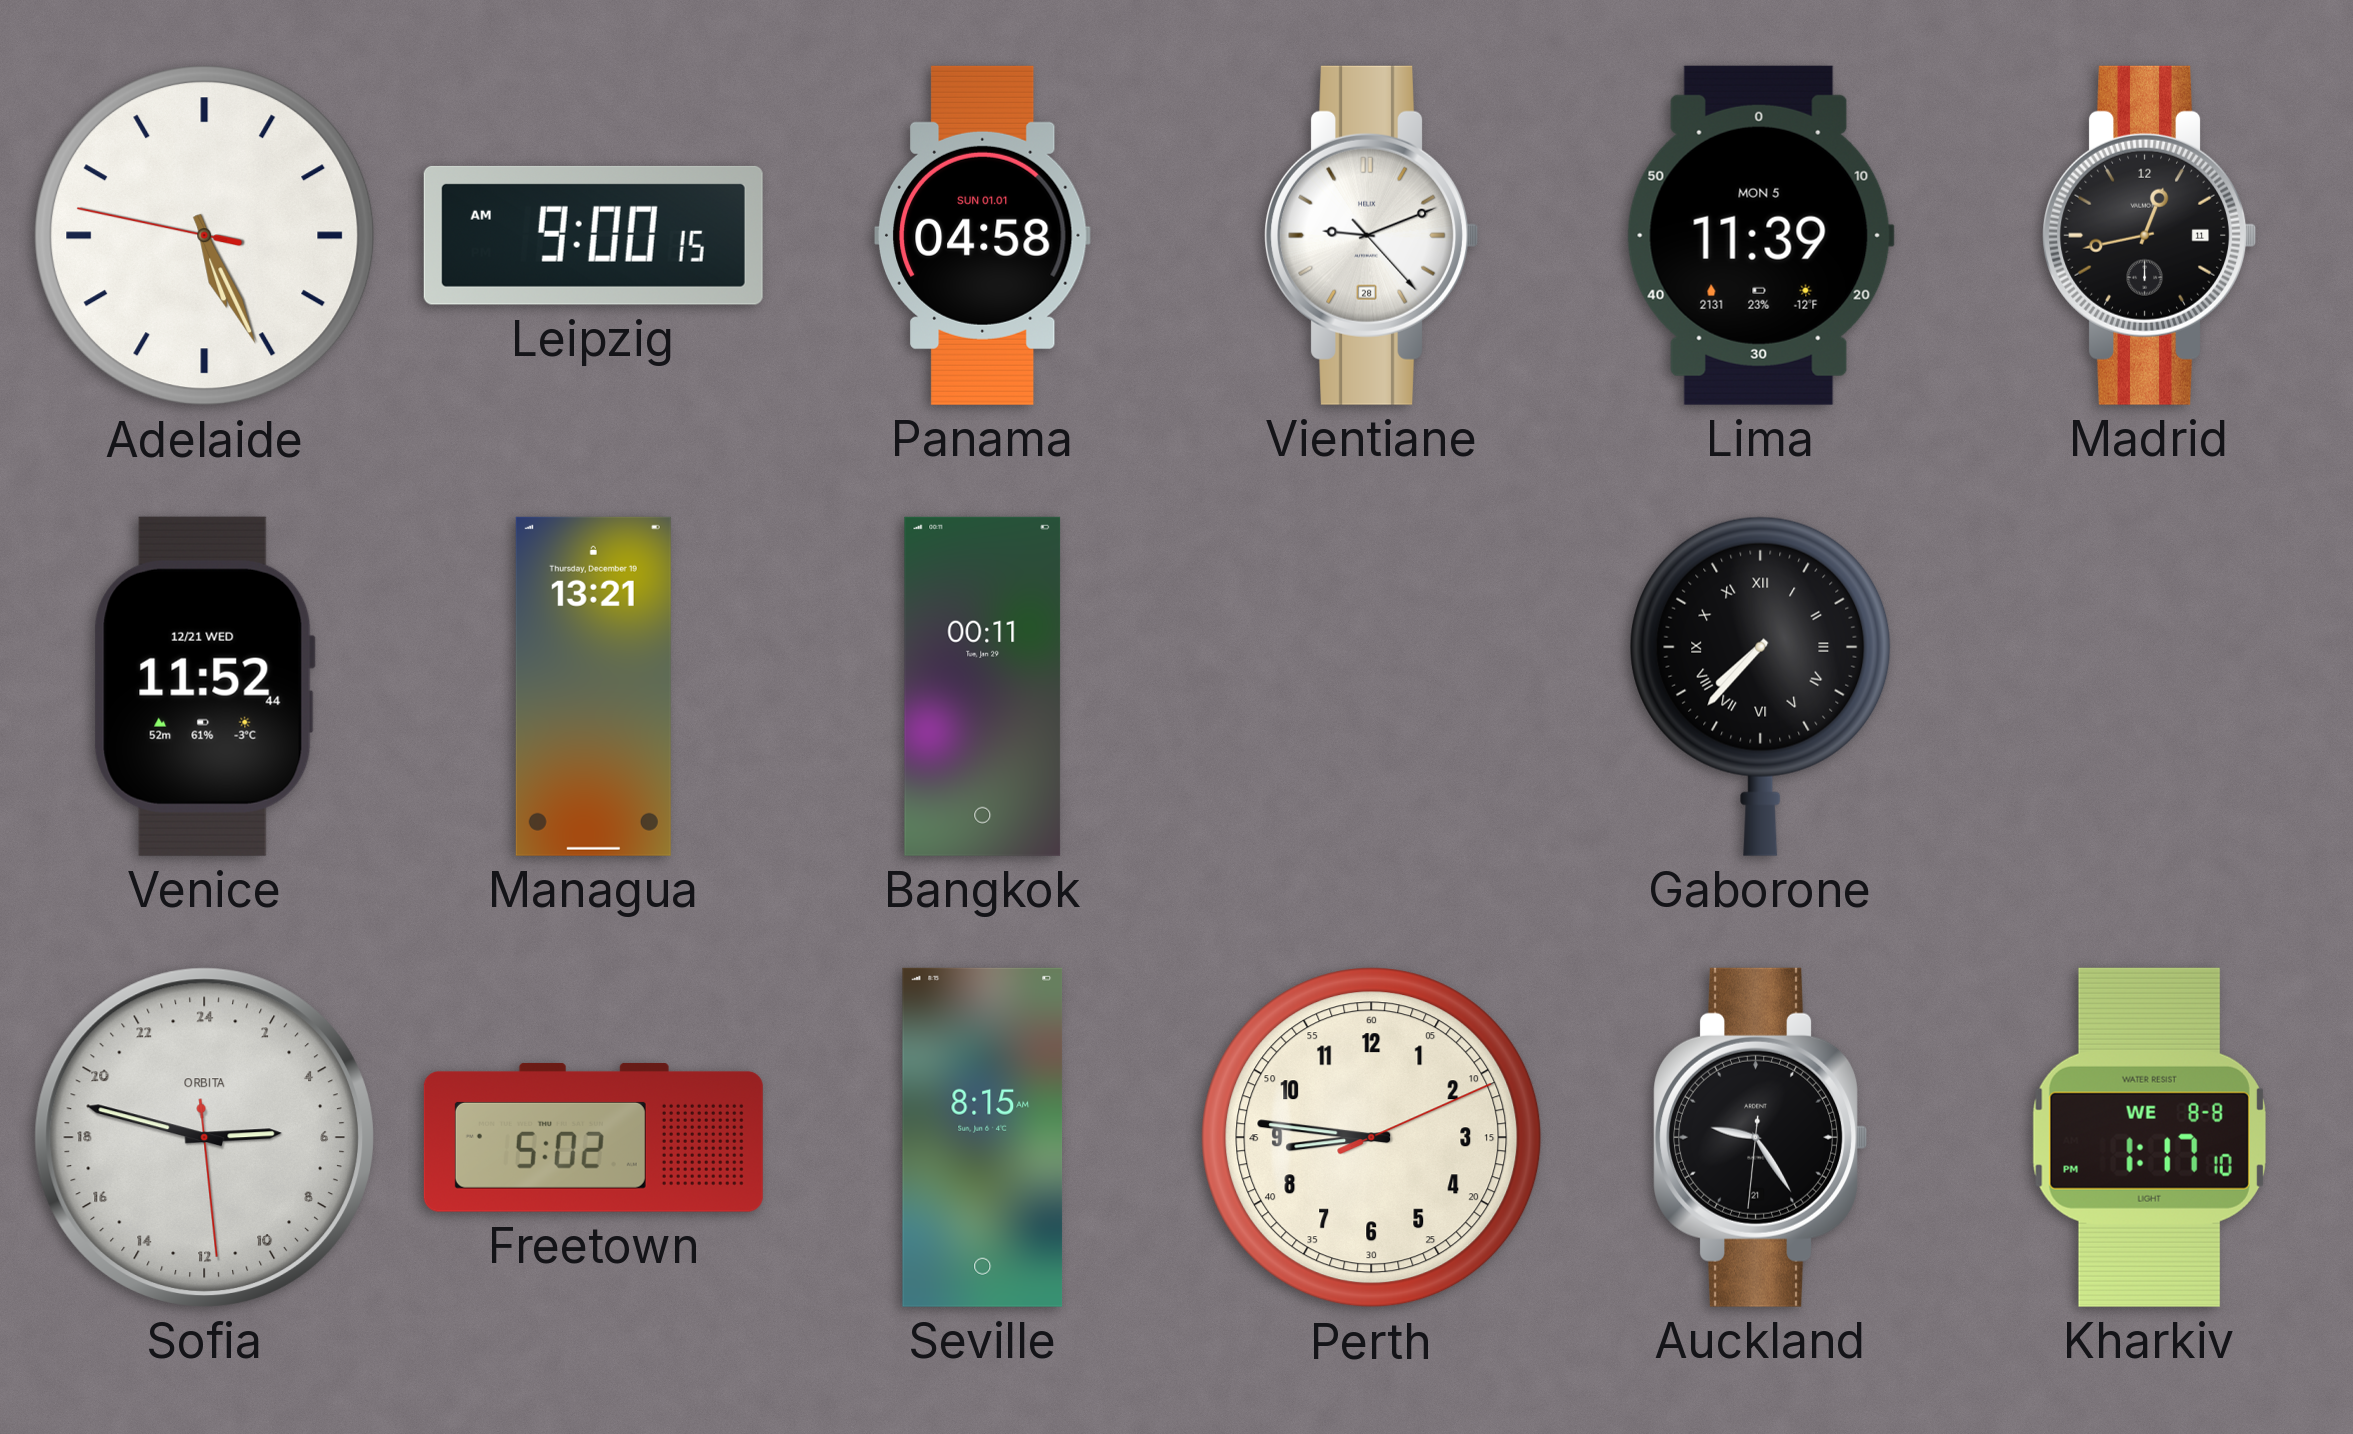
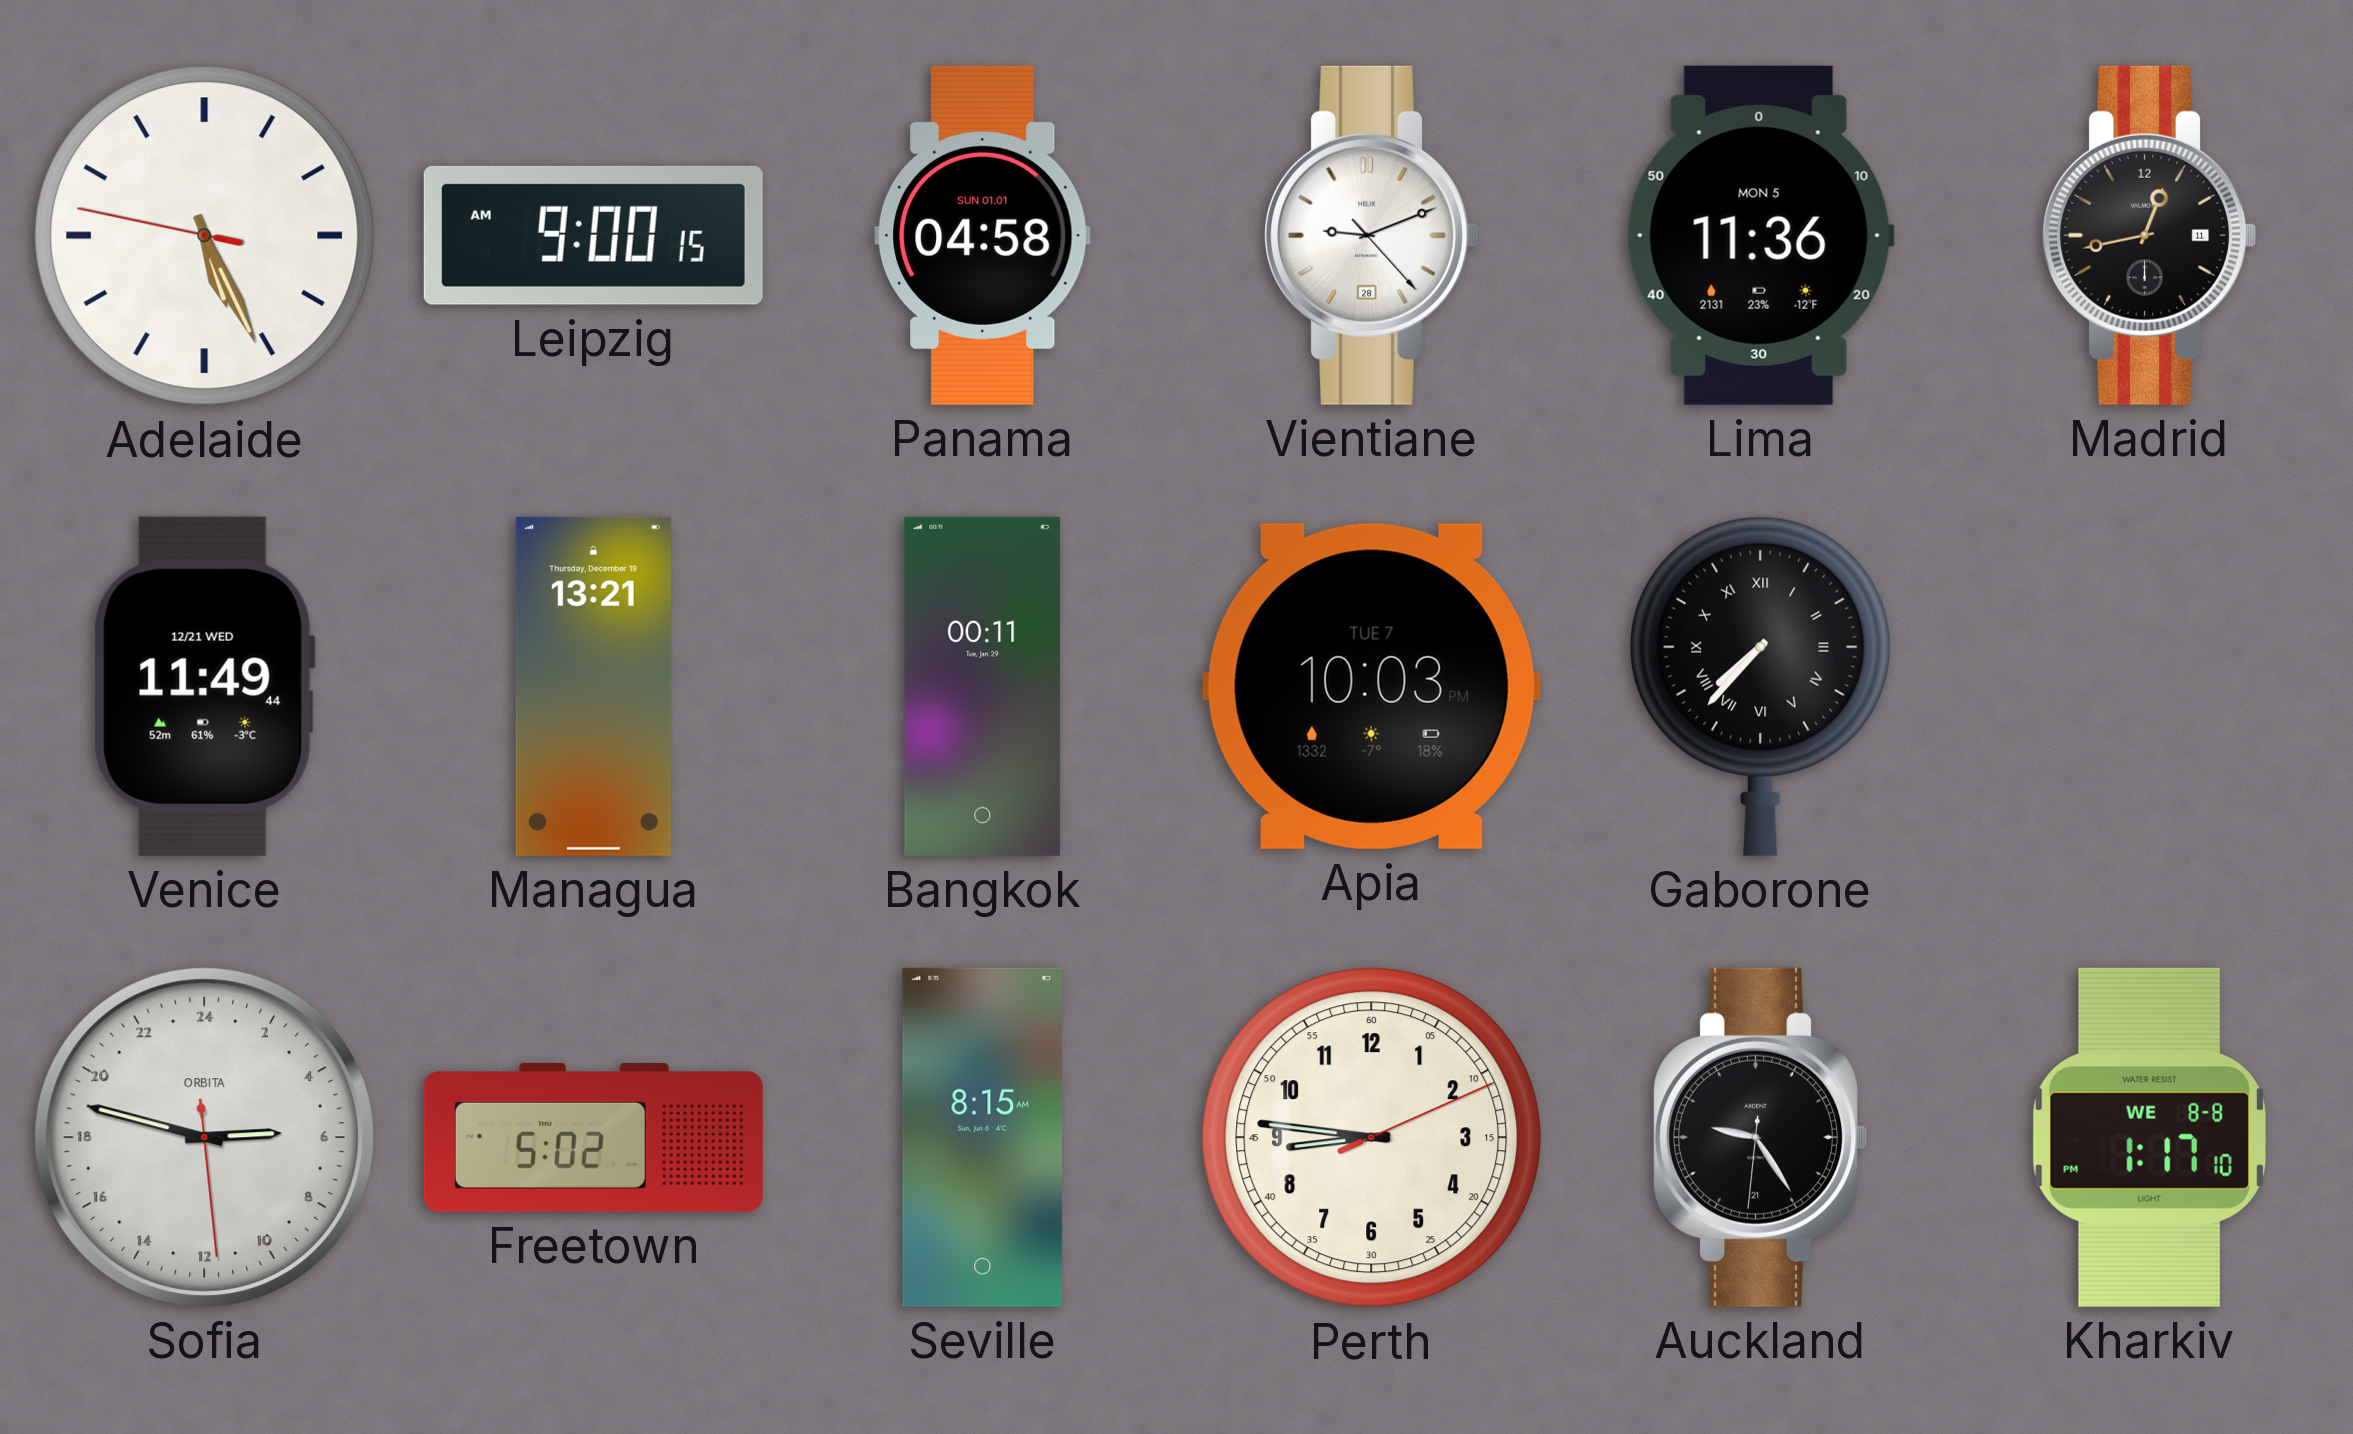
Lima: 11:39 -> 11:36 (1760, 235)
Venice: 11:52 -> 11:49 (204, 686)
Apia: none -> 10:03 (1371, 686)
